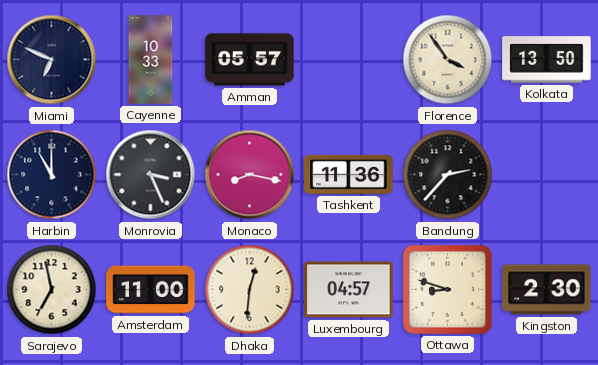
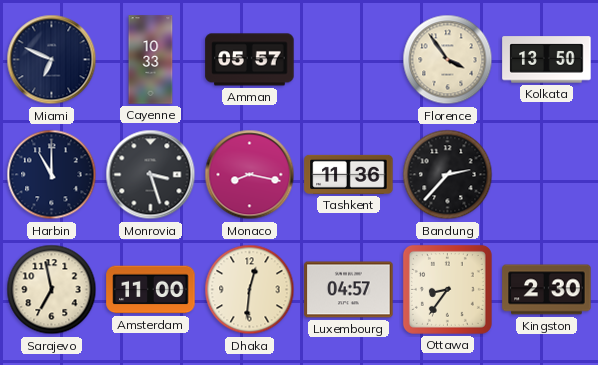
Monrovia: 3:26 -> 3:27 (151, 175)
Ottawa: 8:48 -> 8:36 (447, 289)
